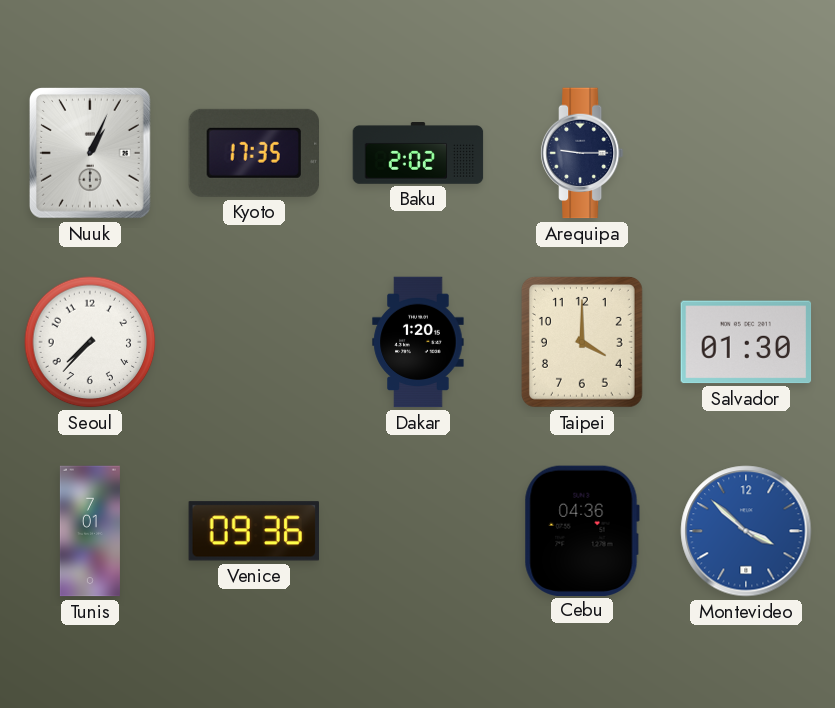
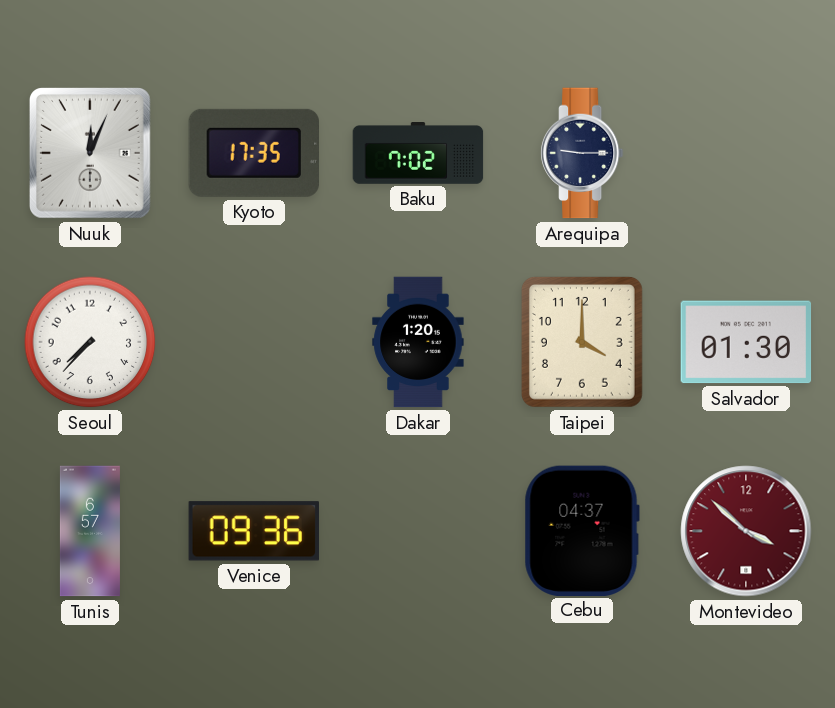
Nuuk: 1:04 -> 12:04 (90, 154)
Baku: 2:02 -> 7:02 (418, 154)
Tunis: 7:01 -> 6:57 (90, 531)
Cebu: 04:36 -> 04:37 (582, 530)
Montevideo dial: blue -> burgundy (746, 531)
